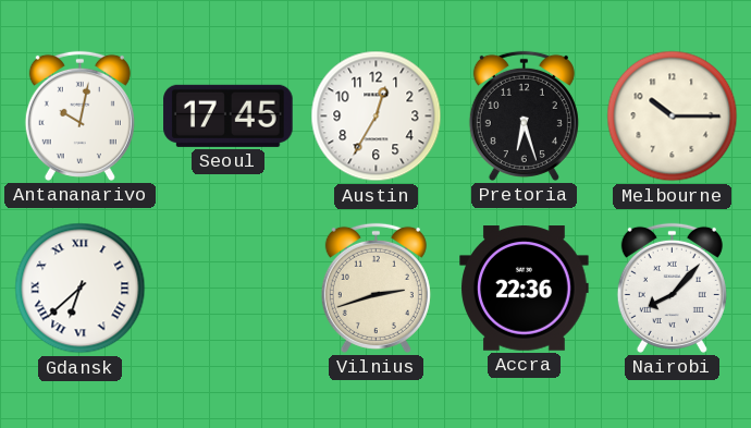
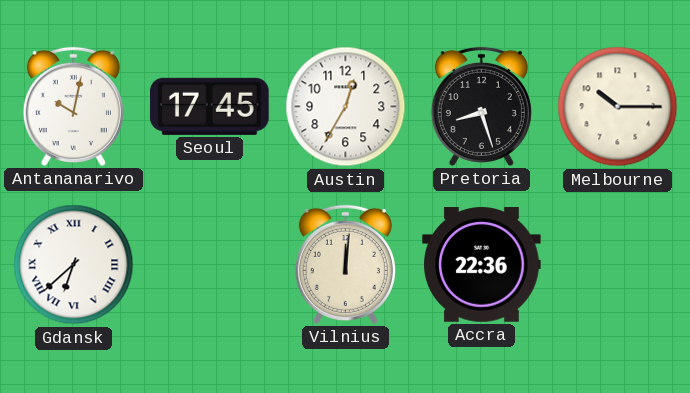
Pretoria: 6:27 -> 8:27 (481, 106)
Vilnius: 2:42 -> 12:01 (345, 264)
Nairobi: 8:07 -> none (672, 288)
